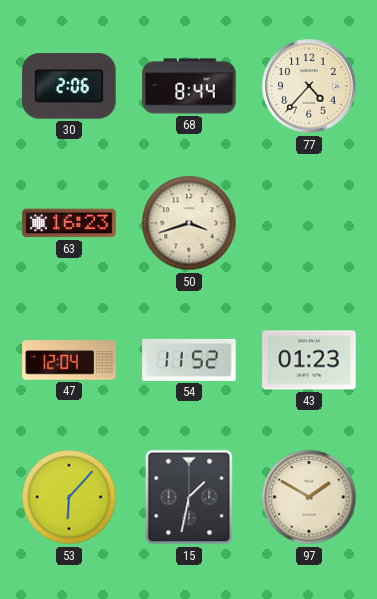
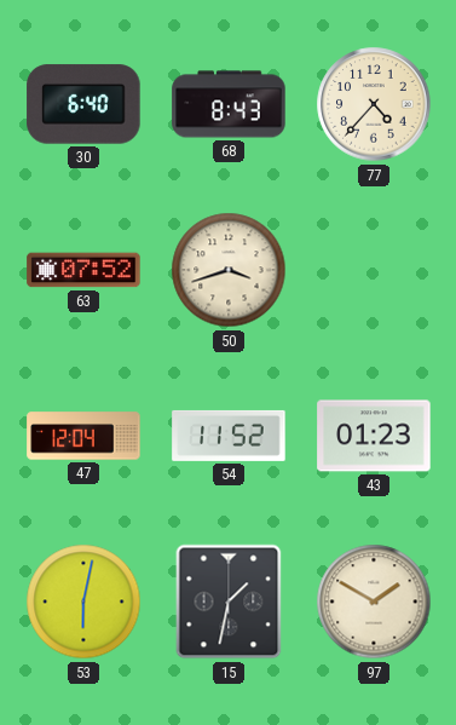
30: 2:06 -> 6:40 (83, 104)
68: 8:44 -> 8:43 (229, 104)
63: 16:23 -> 07:52 (83, 270)
53: 6:07 -> 6:02 (83, 602)
